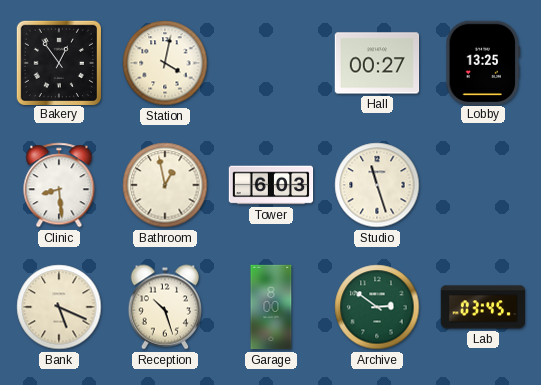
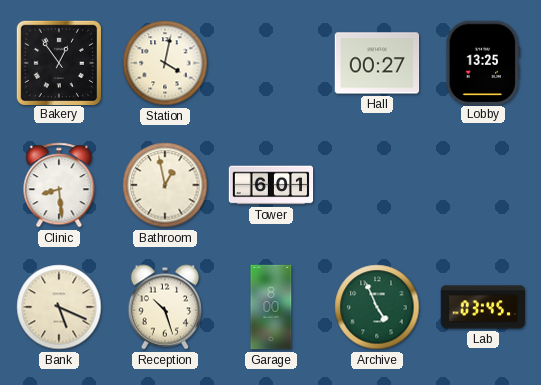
Tower: 6:03 -> 6:01 (271, 185)
Studio: 11:27 -> none (377, 185)
Archive: 2:51 -> 4:56 (377, 307)
